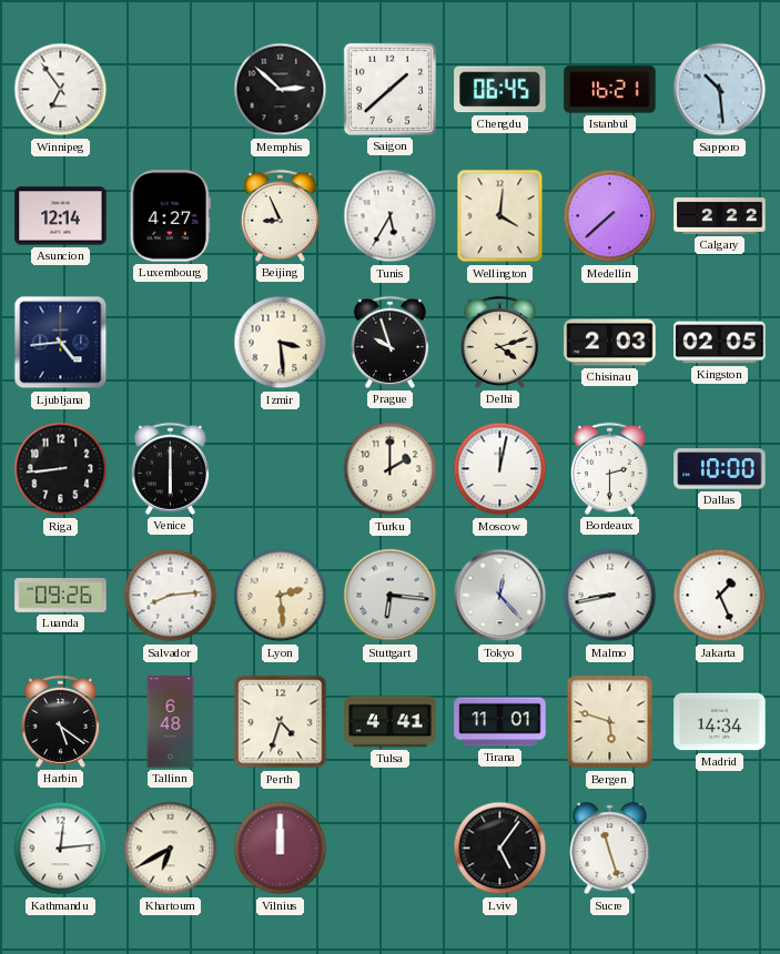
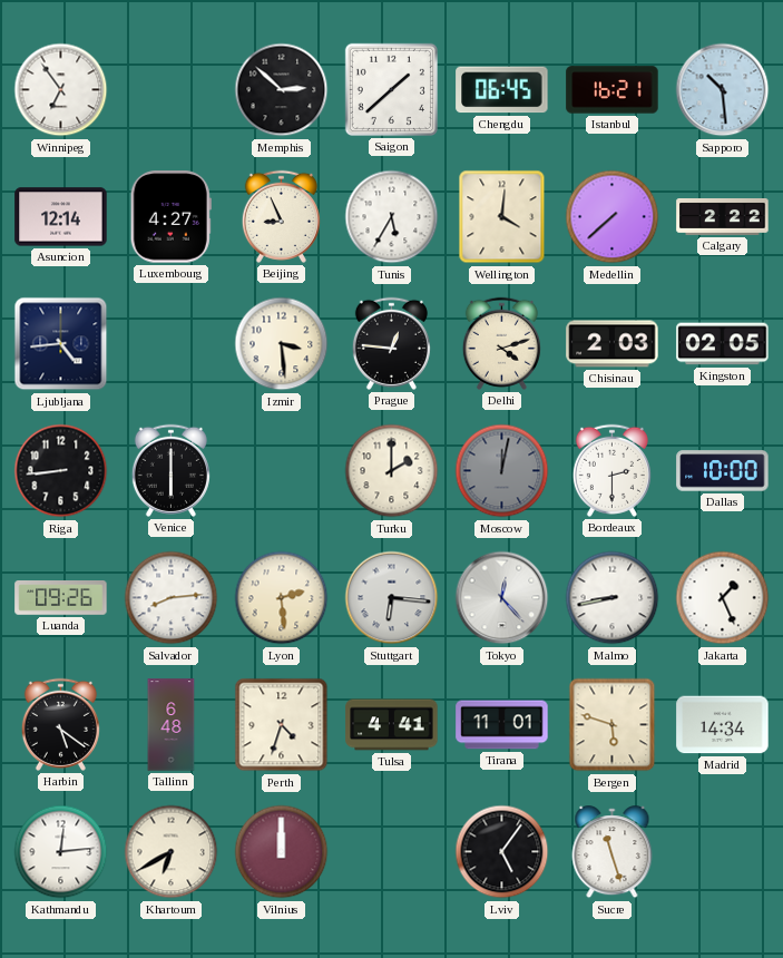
Prague: 9:57 -> 12:46 (391, 343)
Moscow dial: white -> grey (502, 471)
